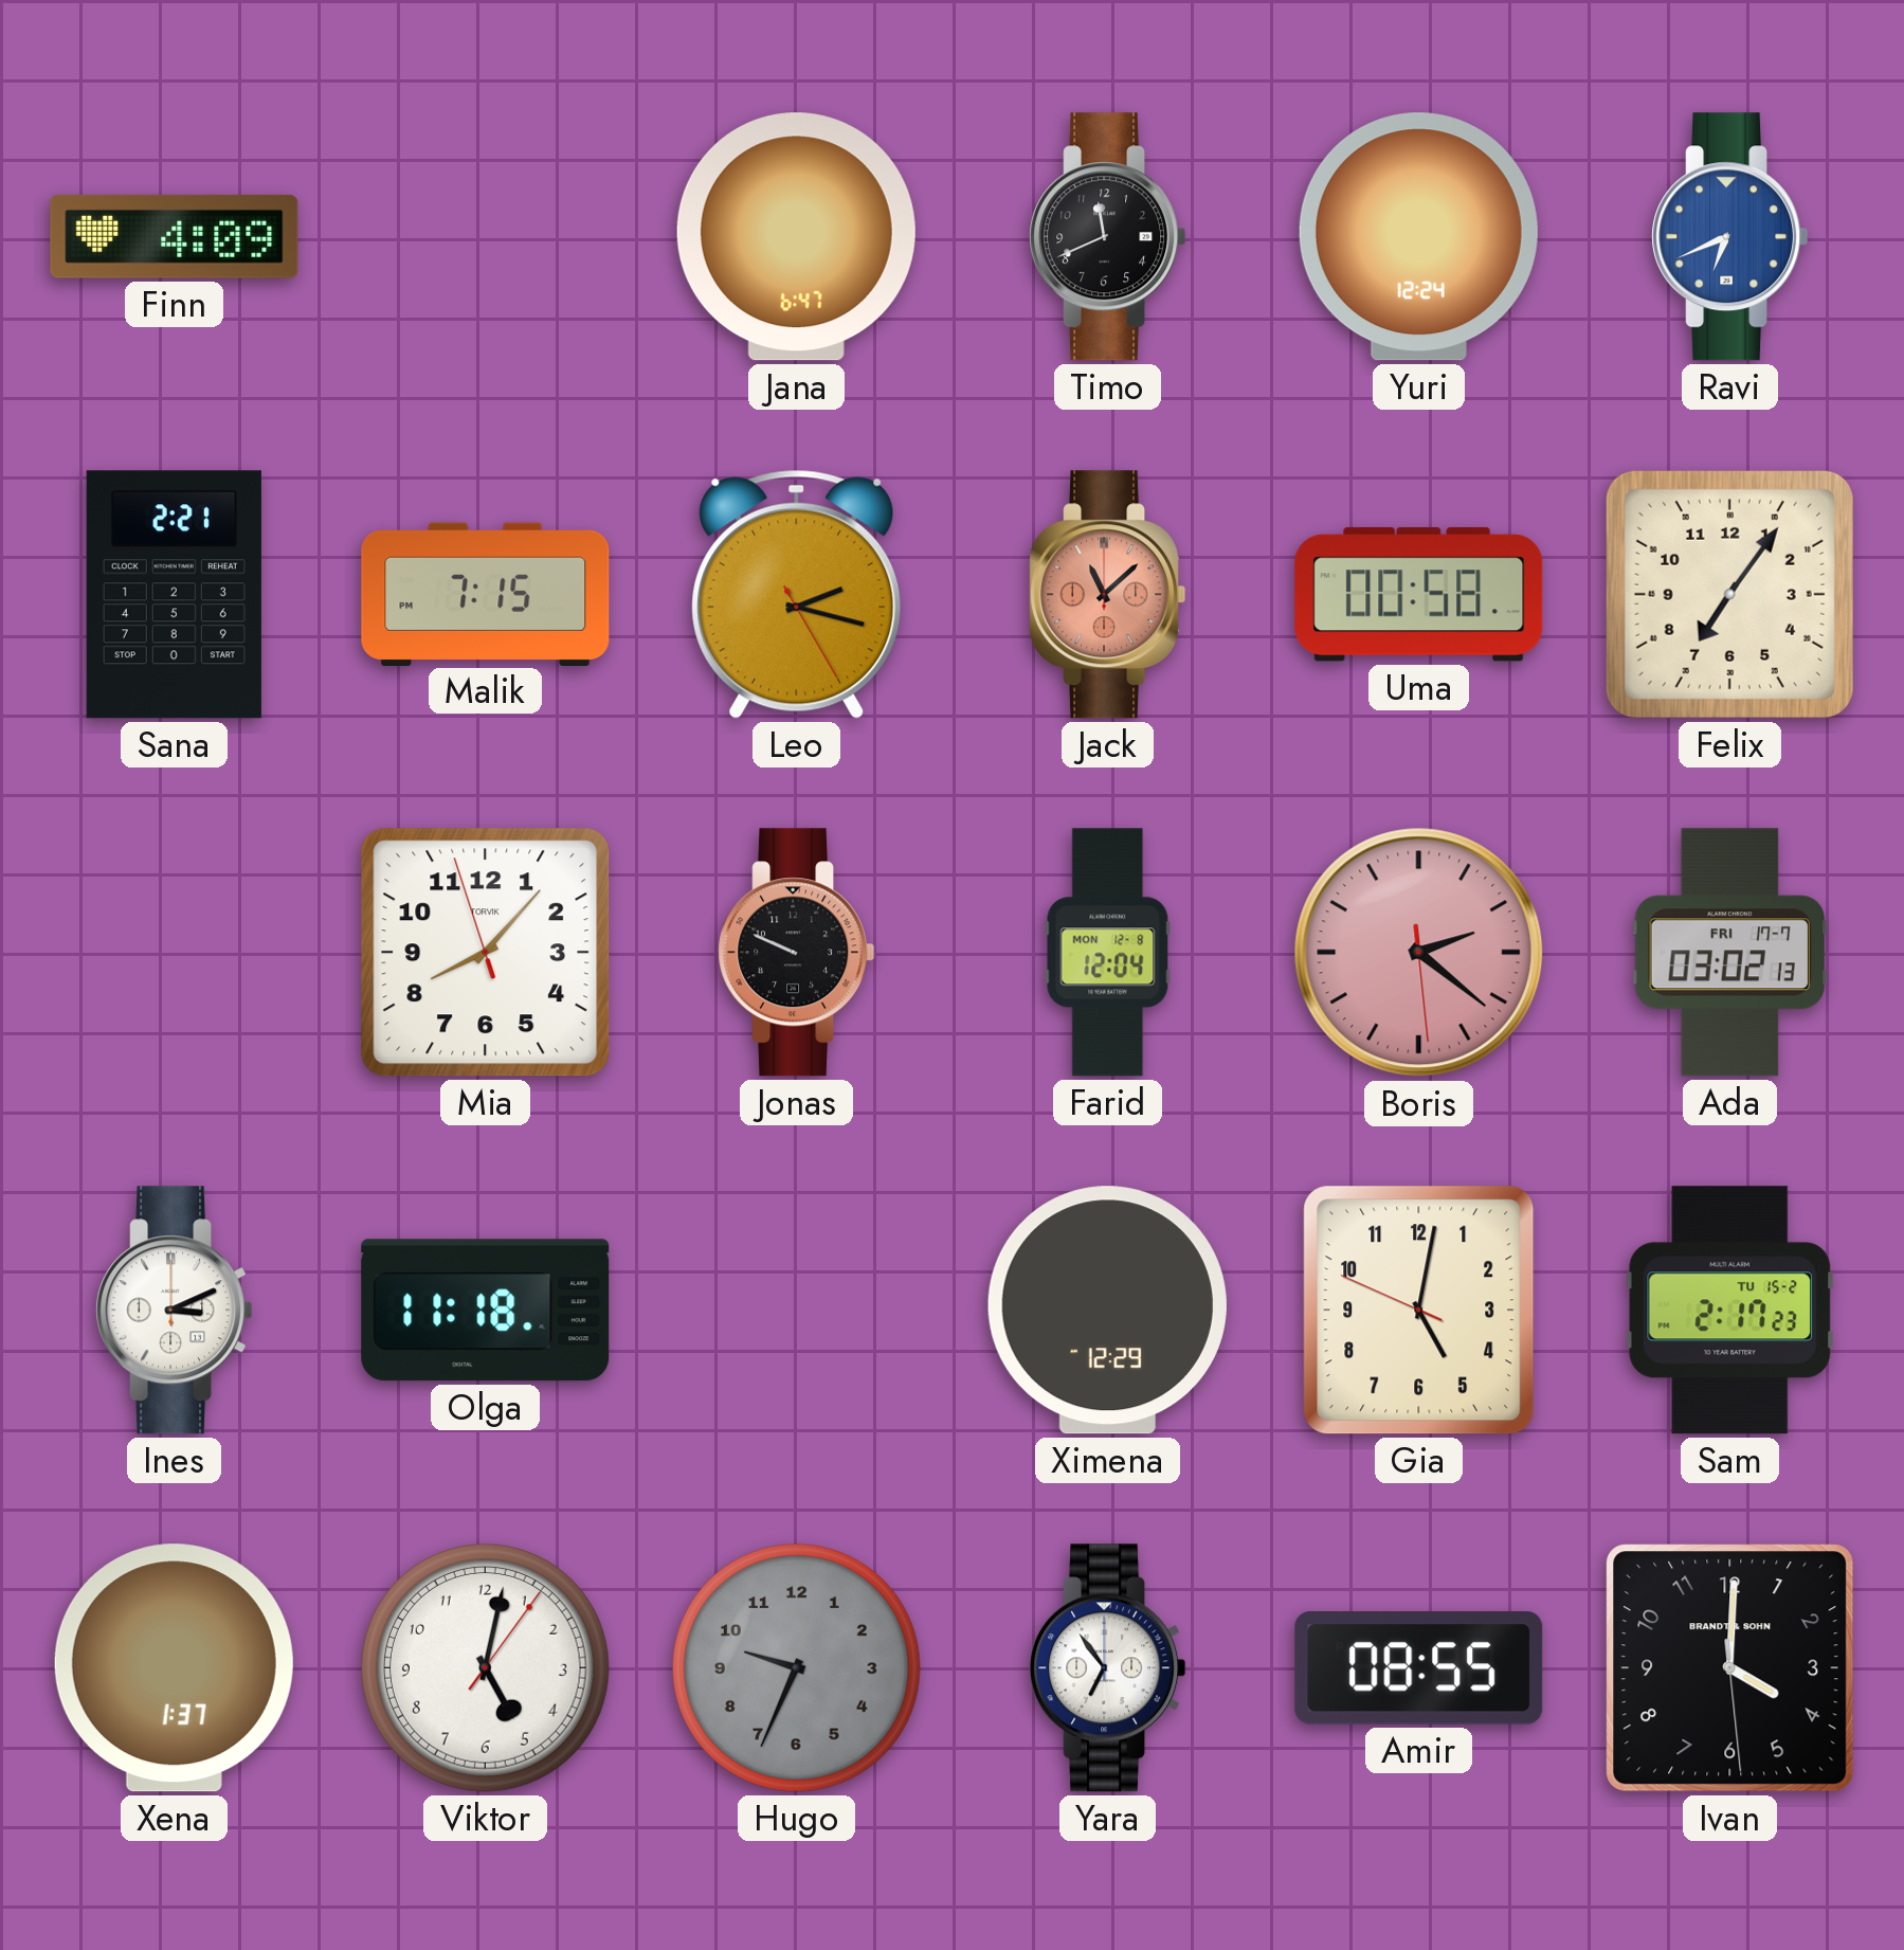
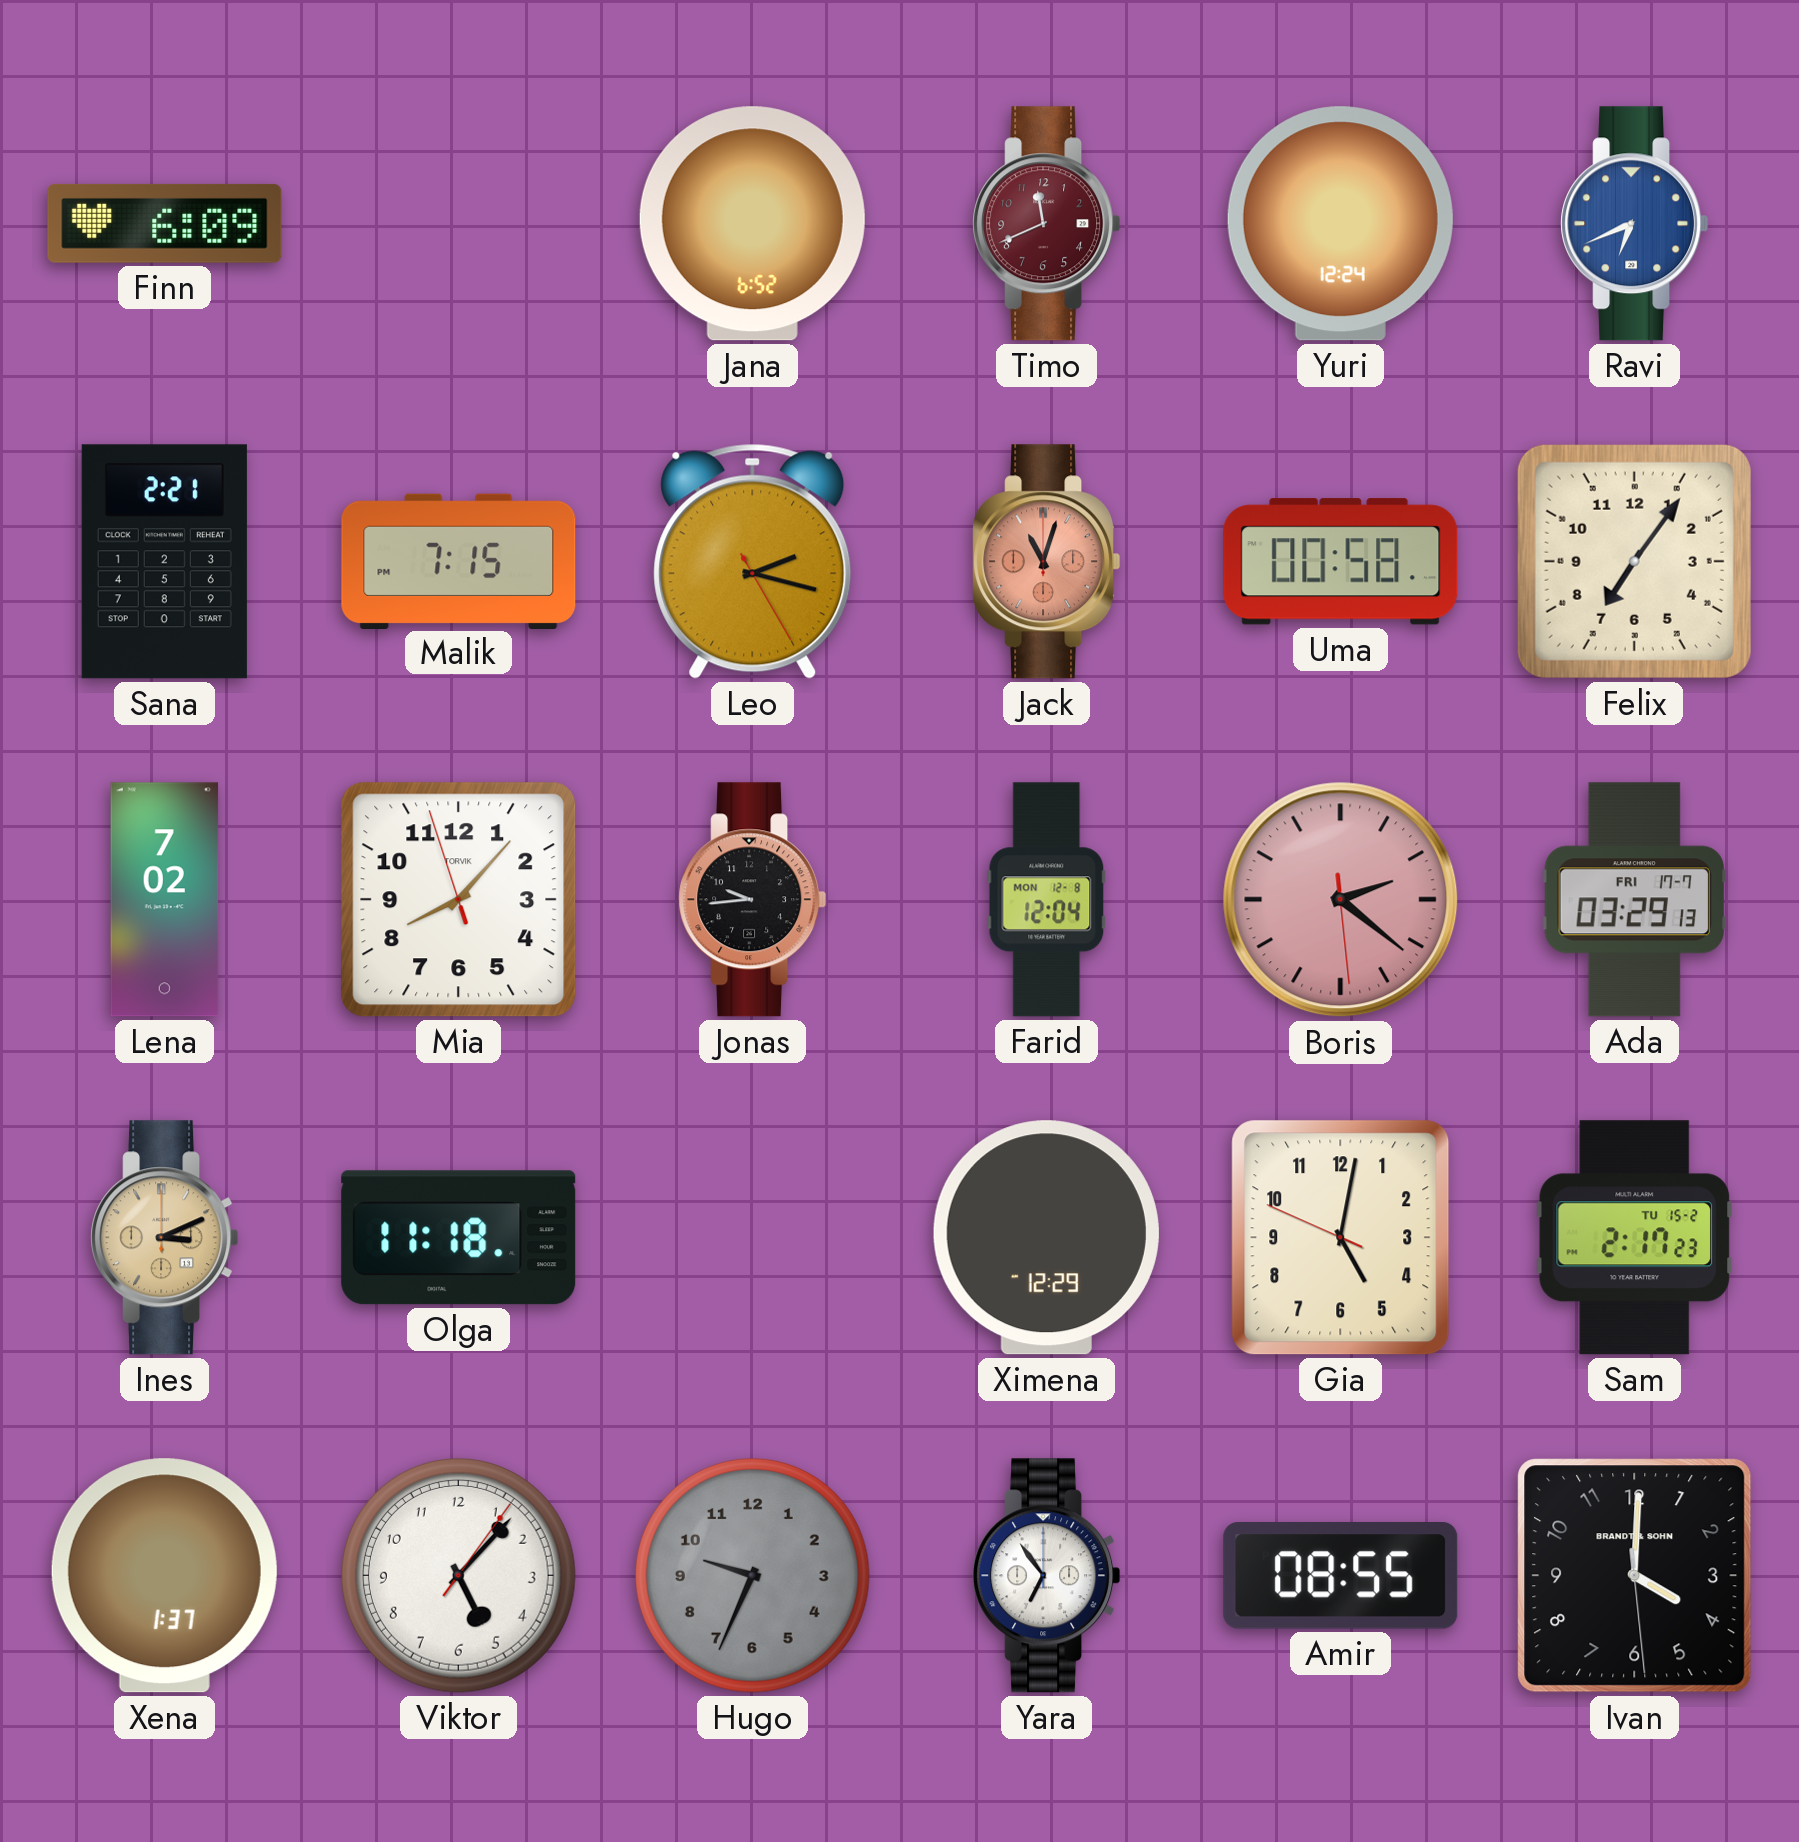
Finn: 4:09 -> 6:09 (165, 223)
Jana: 6:47 -> 6:52 (752, 224)
Timo dial: black -> burgundy (1047, 224)
Jack: 11:08 -> 11:03 (1047, 562)
Lena: none -> 7:02 (165, 900)
Jonas: 9:49 -> 9:44 (753, 900)
Ada: 03:02 -> 03:29 (1634, 900)
Ines dial: white -> champagne (165, 1238)
Viktor: 5:02 -> 5:07 (458, 1575)
